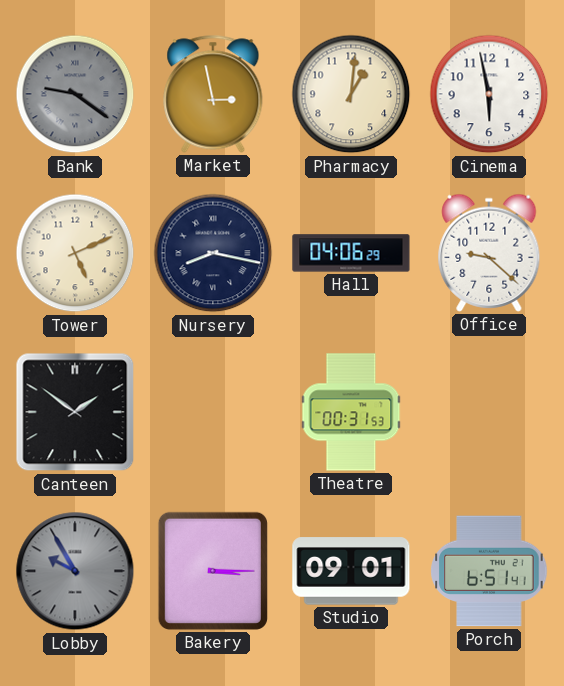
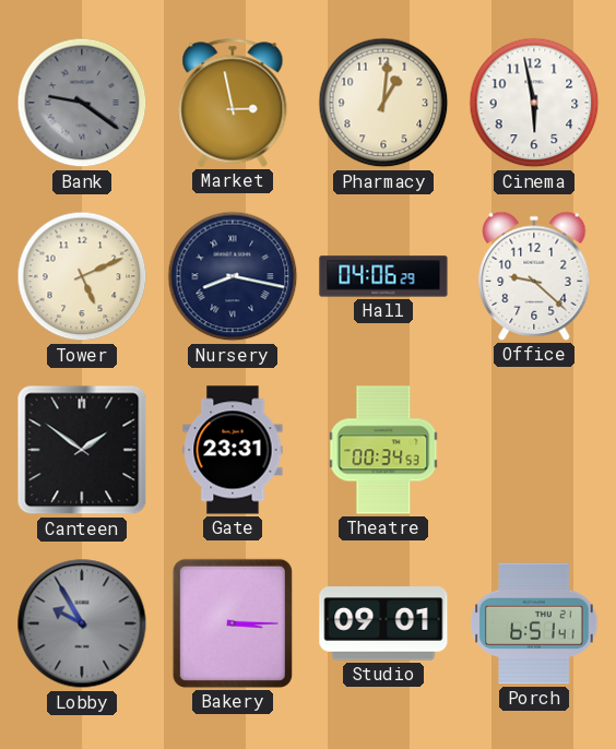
Gate: none -> 23:31 (233, 450)
Theatre: 00:31 -> 00:34 (383, 450)
